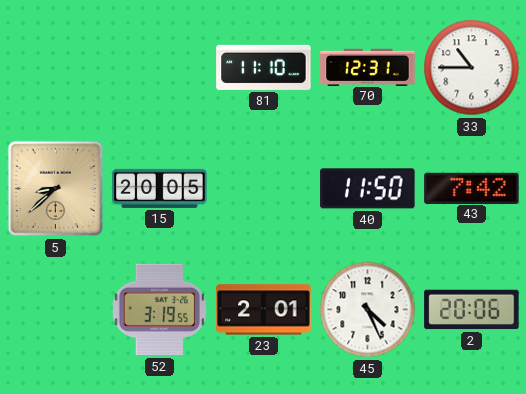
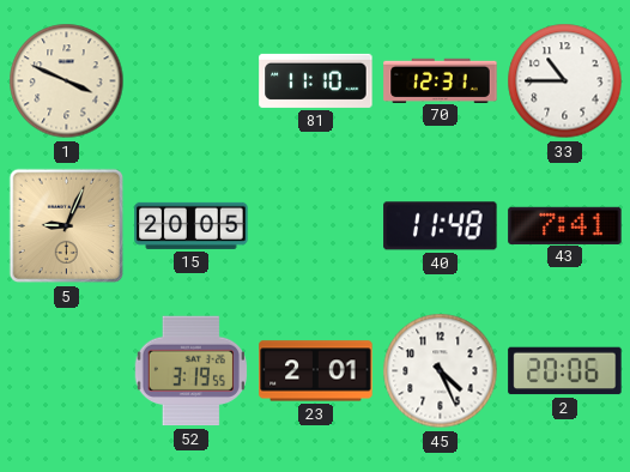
1: none -> 3:49 (67, 81)
5: 8:38 -> 9:04 (67, 226)
40: 11:50 -> 11:48 (441, 226)
43: 7:42 -> 7:41 (565, 225)
